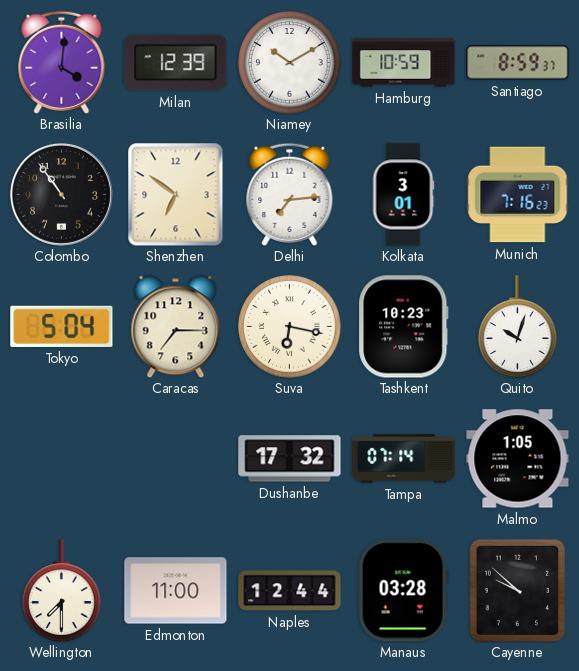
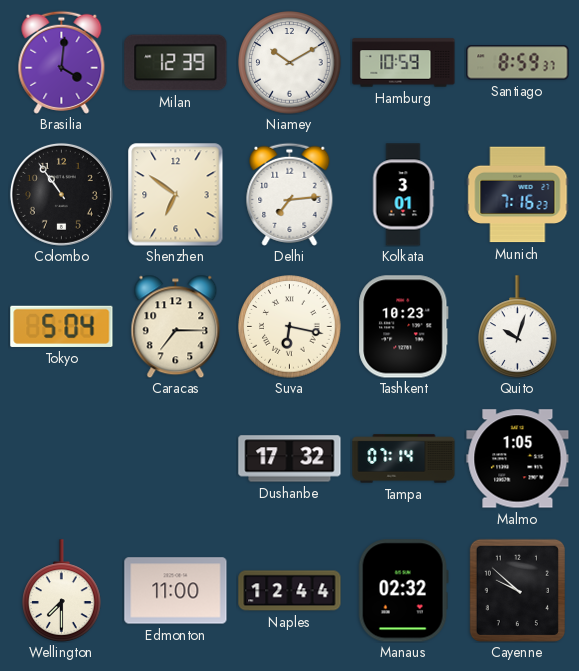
Manaus: 03:28 -> 02:32 (403, 591)
